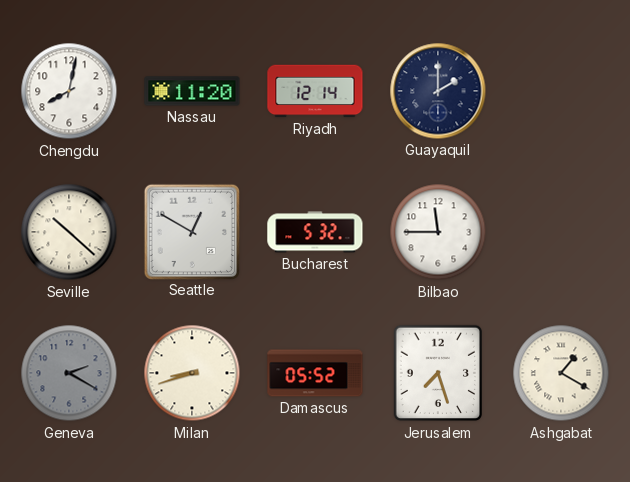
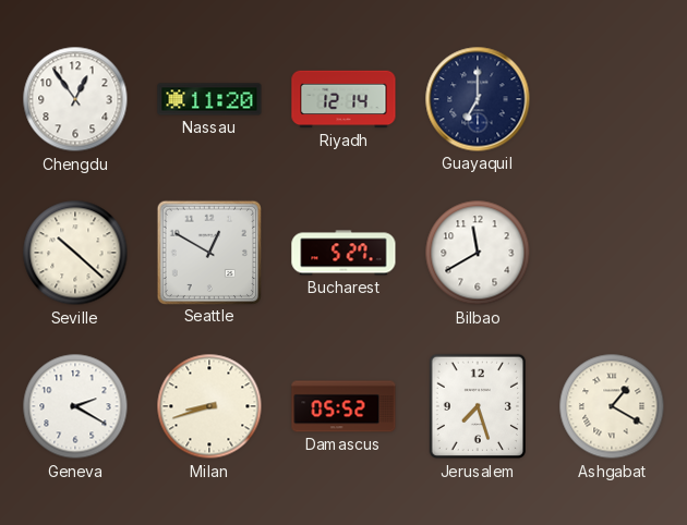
Chengdu: 8:02 -> 12:54 (75, 99)
Guayaquil: 2:00 -> 7:00 (478, 99)
Bucharest: 5:32 -> 5:27 (343, 253)
Bilbao: 11:45 -> 11:40 (478, 253)
Geneva dial: grey -> white (75, 406)
